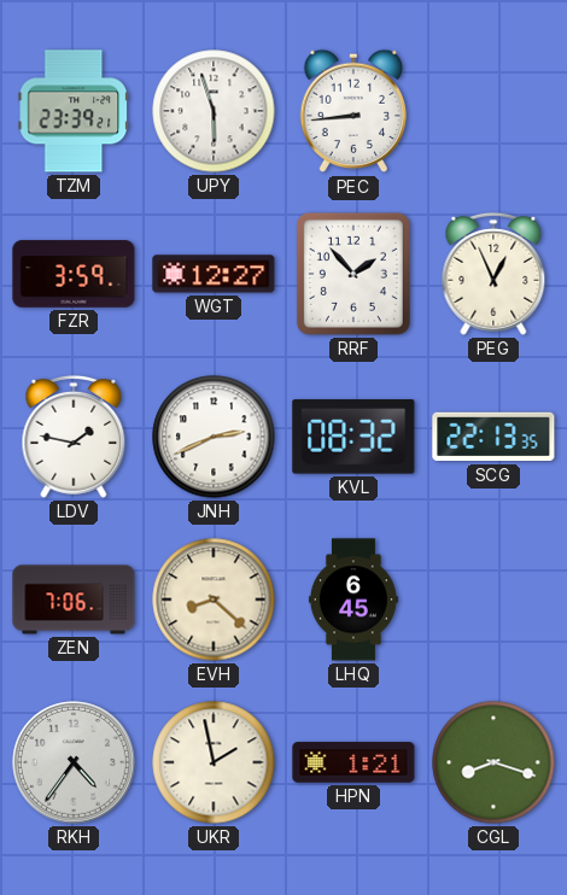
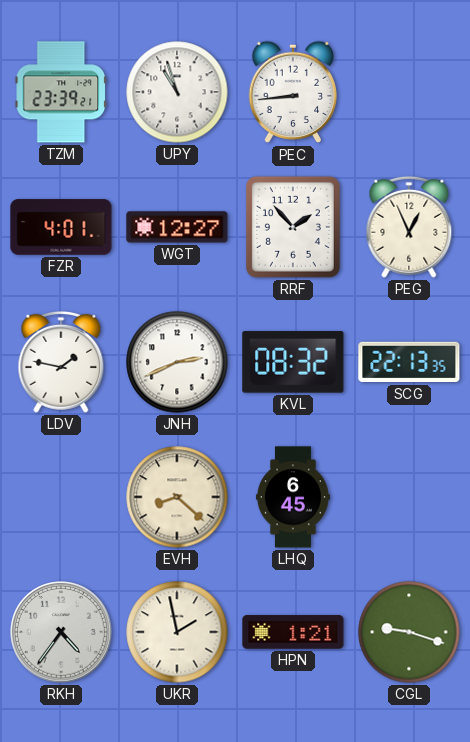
UPY: 5:57 -> 10:57 (177, 92)
FZR: 3:59 -> 4:01 (61, 227)
ZEN: 7:06 -> none (74, 599)
CGL: 8:18 -> 9:18 (409, 632)
